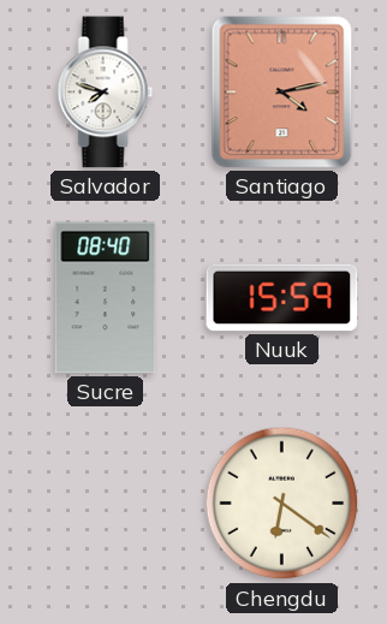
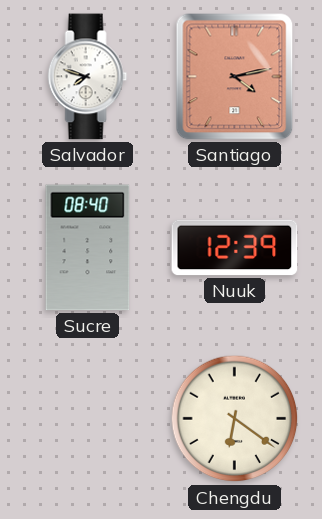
Nuuk: 15:59 -> 12:39 (235, 248)
